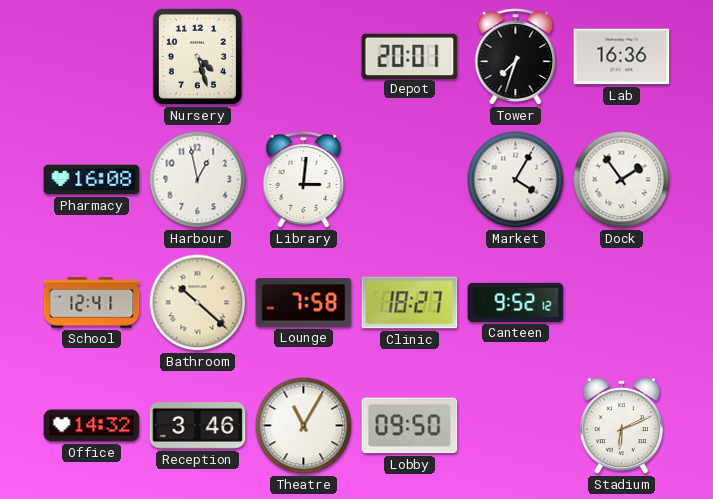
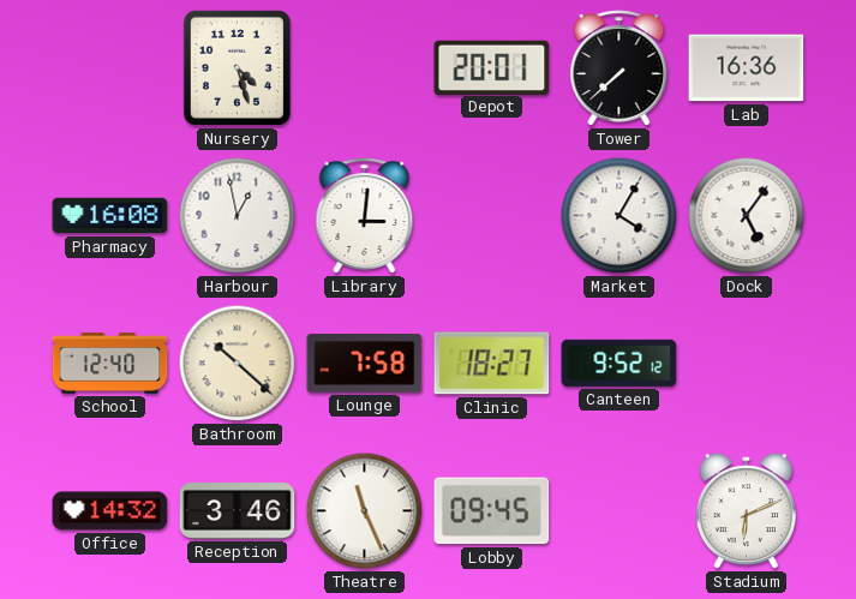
Tower: 7:33 -> 7:38 (619, 68)
Dock: 1:54 -> 5:06 (747, 216)
School: 12:41 -> 12:40 (110, 364)
Theatre: 11:05 -> 11:26 (365, 511)
Lobby: 09:50 -> 09:45 (492, 511)
